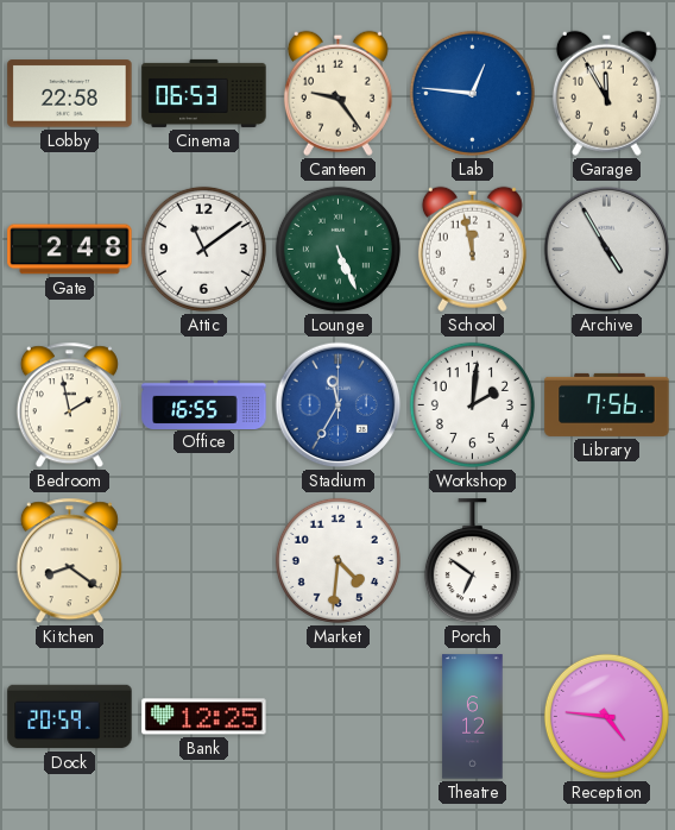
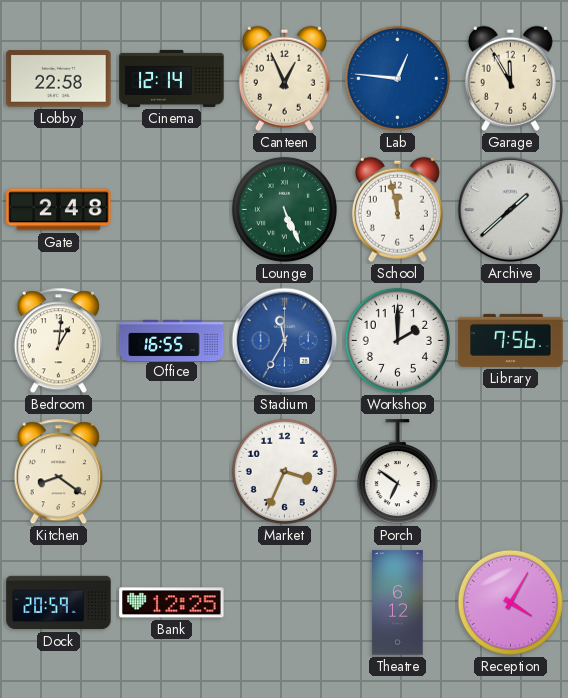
Cinema: 06:53 -> 12:14 (172, 78)
Canteen: 9:24 -> 12:56 (284, 78)
Attic: 11:09 -> none (203, 249)
Archive: 4:55 -> 1:38 (511, 210)
Bedroom: 1:58 -> 1:01 (58, 341)
Workshop: 2:01 -> 2:00 (397, 340)
Market: 4:31 -> 3:34 (284, 471)
Reception: 4:46 -> 4:05 (510, 602)
